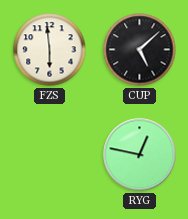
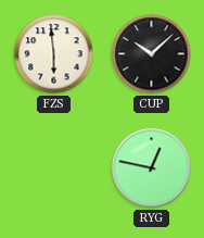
CUP: 5:08 -> 10:08 (152, 54)
